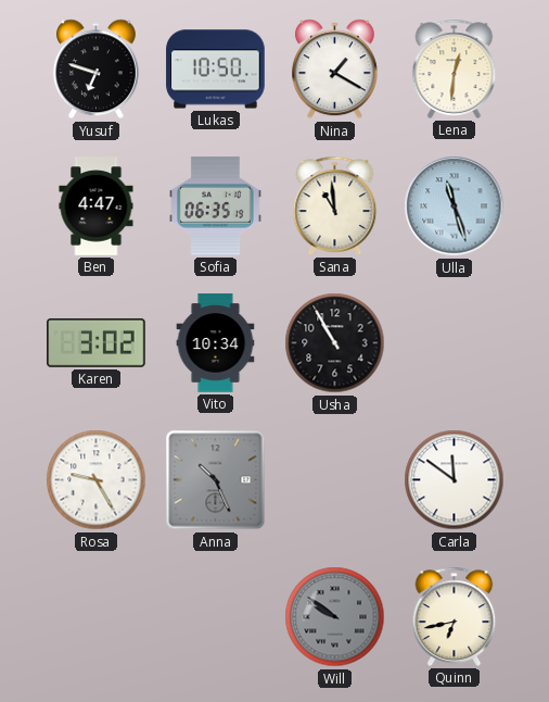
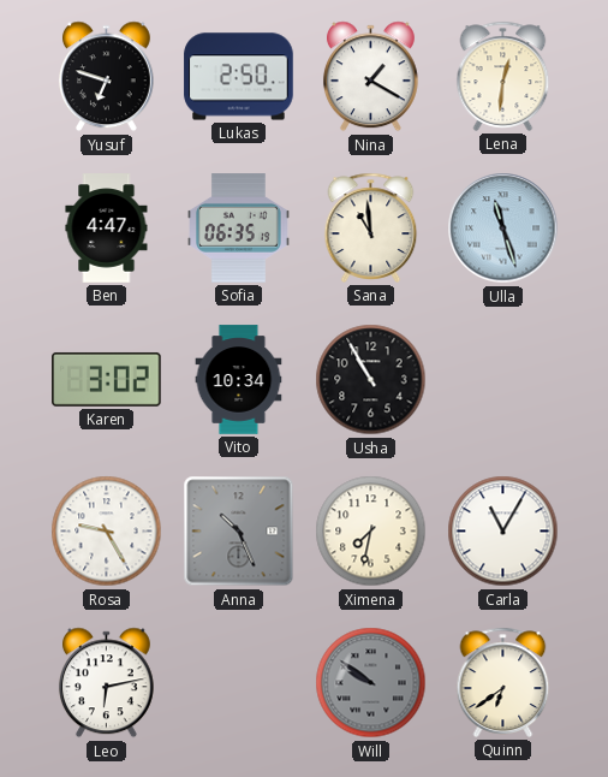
Lukas: 10:50 -> 2:50 (239, 77)
Ximena: none -> 7:32 (371, 532)
Carla: 11:51 -> 11:05 (503, 532)
Leo: none -> 6:13 (106, 683)
Quinn: 6:43 -> 6:39 (503, 682)
